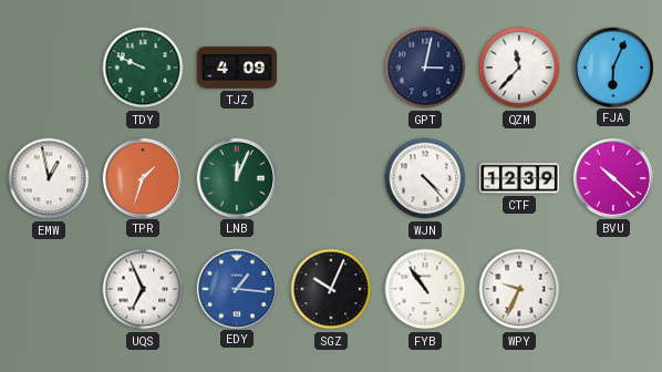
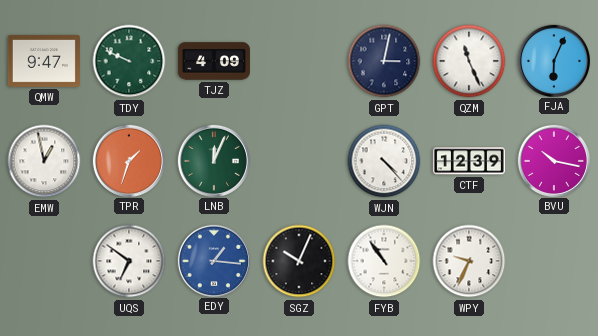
QMW: none -> 9:47 (44, 61)
QZM: 11:37 -> 11:26 (469, 61)
BVU: 10:22 -> 10:17 (553, 160)
UQS: 6:56 -> 6:51 (129, 261)
